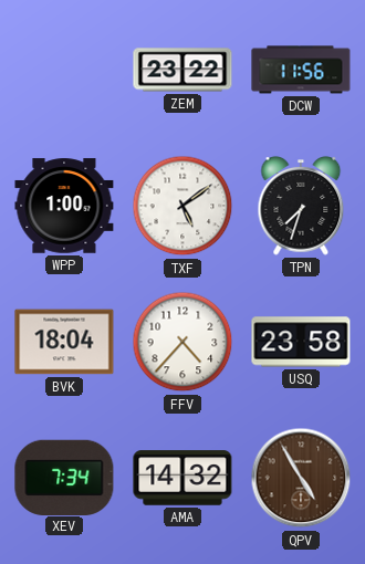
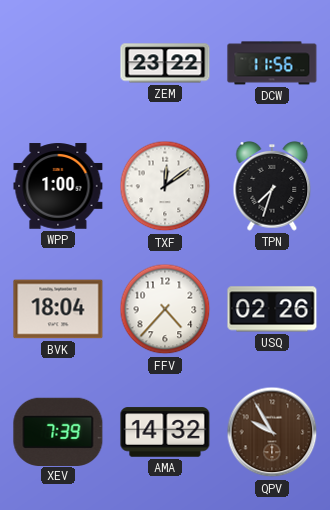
TXF: 5:09 -> 12:09 (165, 186)
USQ: 23:58 -> 02:26 (272, 309)
XEV: 7:34 -> 7:39 (58, 431)
QPV: 4:55 -> 9:55 (272, 432)
